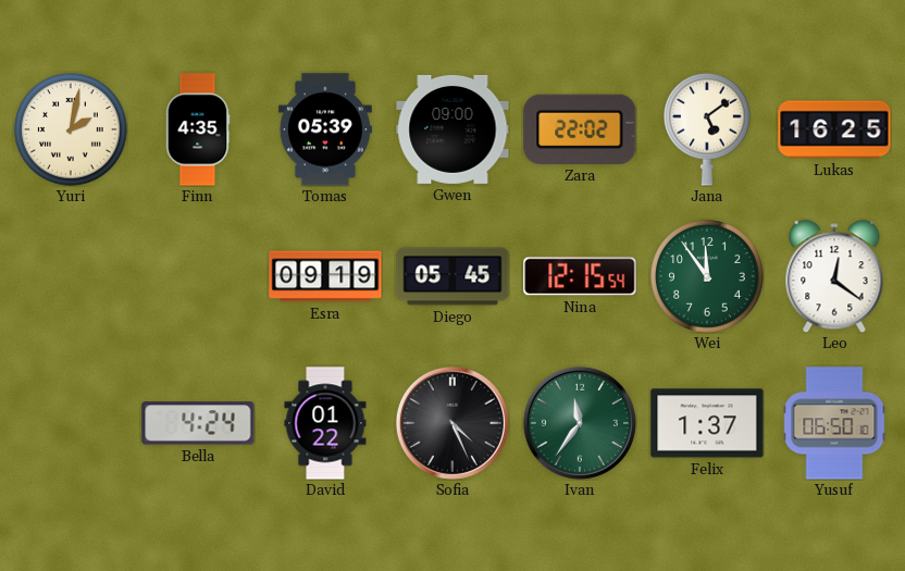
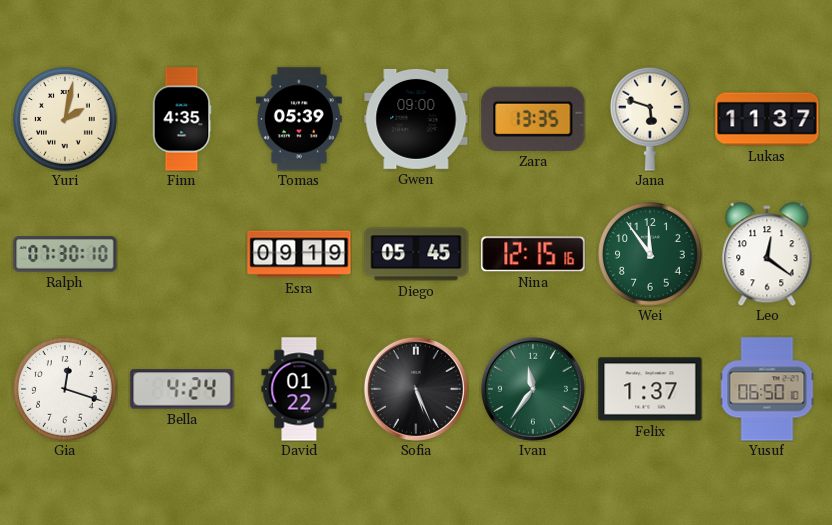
Zara: 22:02 -> 13:35 (533, 119)
Jana: 5:09 -> 5:48 (651, 119)
Lukas: 16:25 -> 11:37 (767, 119)
Ralph: none -> 07:30 (65, 254)
Nina: 12:15:54 -> 12:15:16 (533, 254)
Gia: none -> 12:18 (65, 389)
Sofia: 4:26 -> 5:26 (416, 389)
